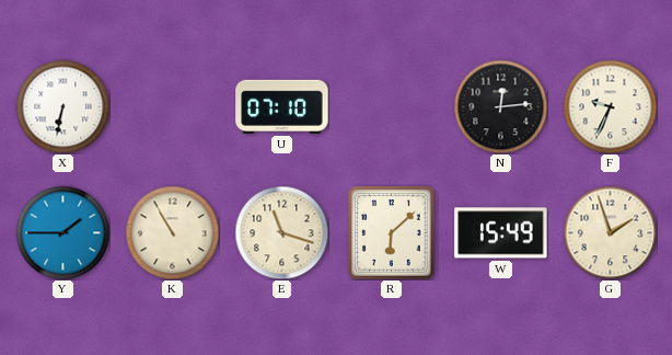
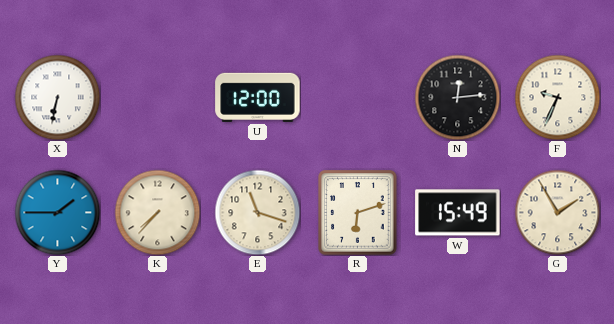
U: 07:10 -> 12:00 (258, 97)
K: 10:55 -> 7:37 (157, 212)
R: 6:08 -> 6:12 (358, 213)
G: 1:57 -> 1:55 (557, 212)
